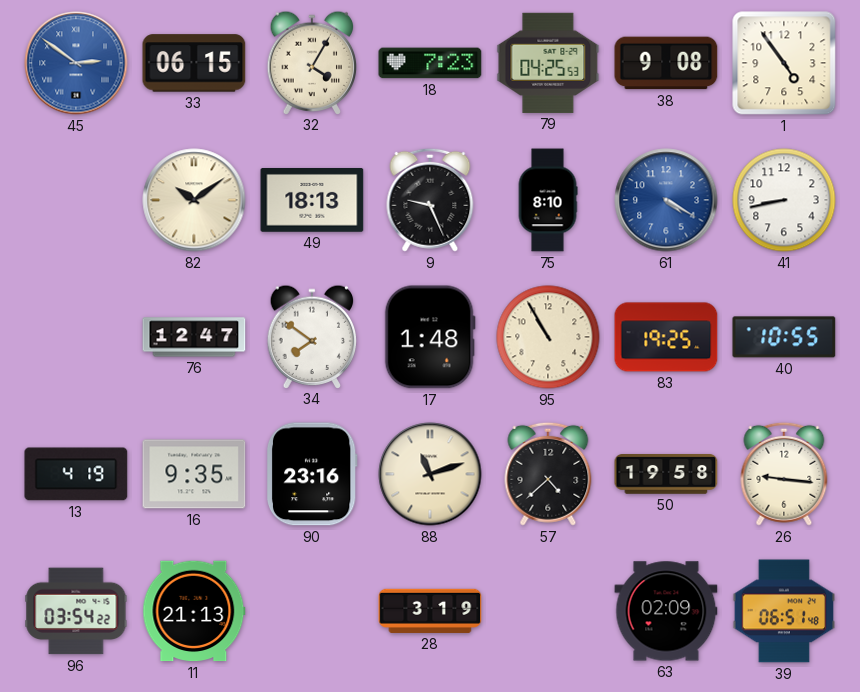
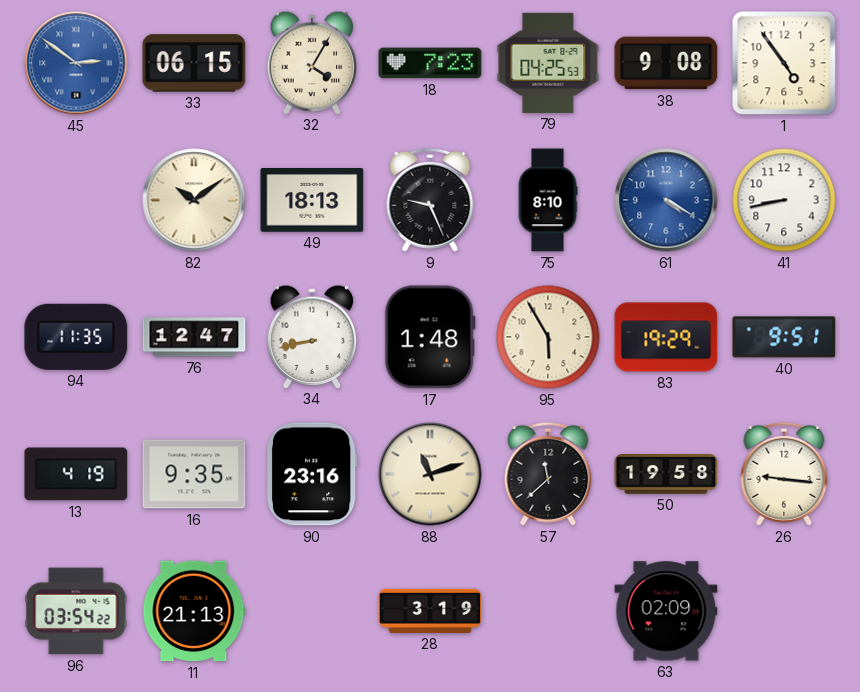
94: none -> 11:35 (76, 337)
34: 7:51 -> 8:43 (312, 336)
95: 10:55 -> 5:55 (548, 337)
83: 19:25 -> 19:29 (666, 337)
40: 10:55 -> 9:51 (784, 337)
57: 4:38 -> 11:38 (548, 474)
39: 06:51 -> none (783, 611)
